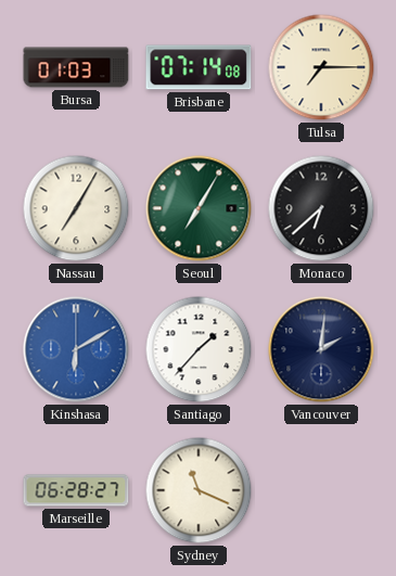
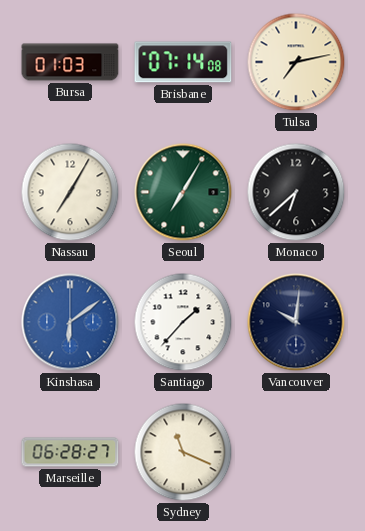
Tulsa: 7:15 -> 7:13 (296, 62)
Kinshasa: 6:10 -> 6:09 (70, 322)
Vancouver: 2:01 -> 10:01 (296, 322)
